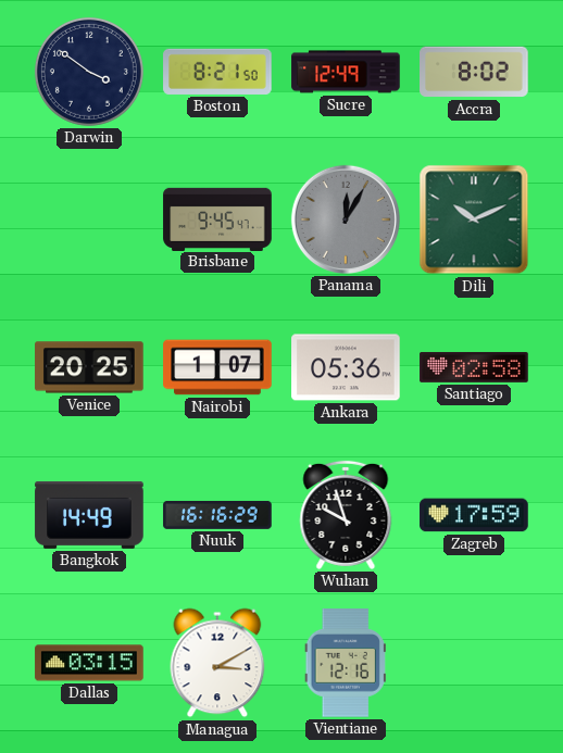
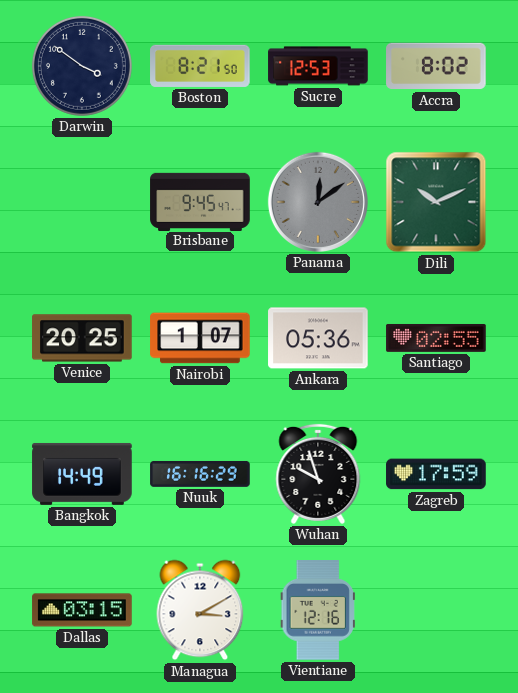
Sucre: 12:49 -> 12:53 (318, 66)
Panama: 12:05 -> 12:09 (318, 202)
Santiago: 02:58 -> 02:55 (436, 338)
